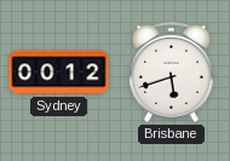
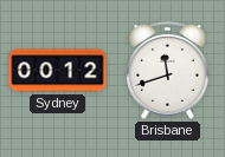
Brisbane: 5:42 -> 11:42 (168, 71)
